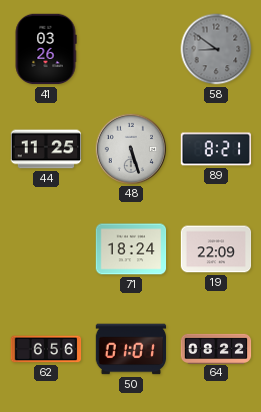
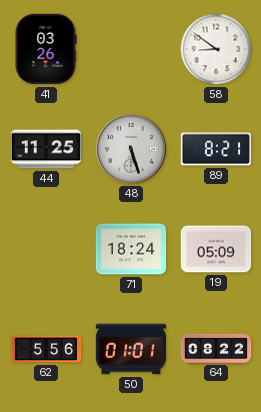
58 dial: grey -> white (216, 49)
19: 22:09 -> 05:09 (216, 249)
62: 6:56 -> 5:56 (46, 349)
